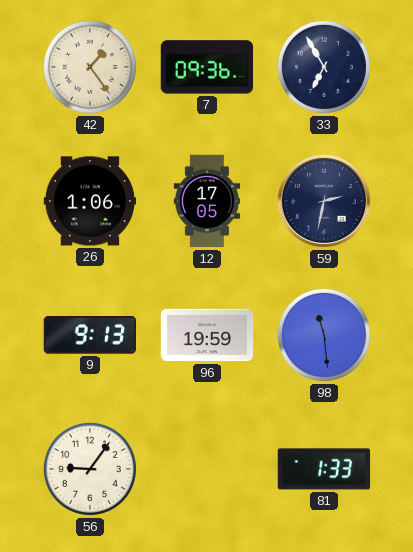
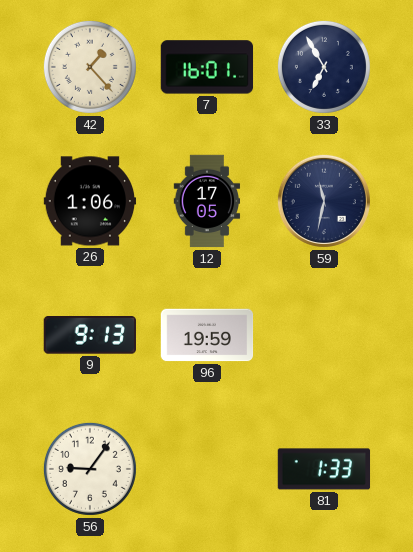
42: 1:24 -> 1:23 (90, 67)
7: 09:36 -> 16:01 (207, 67)
59: 2:32 -> 11:32 (324, 201)
98: 11:29 -> none (324, 335)
